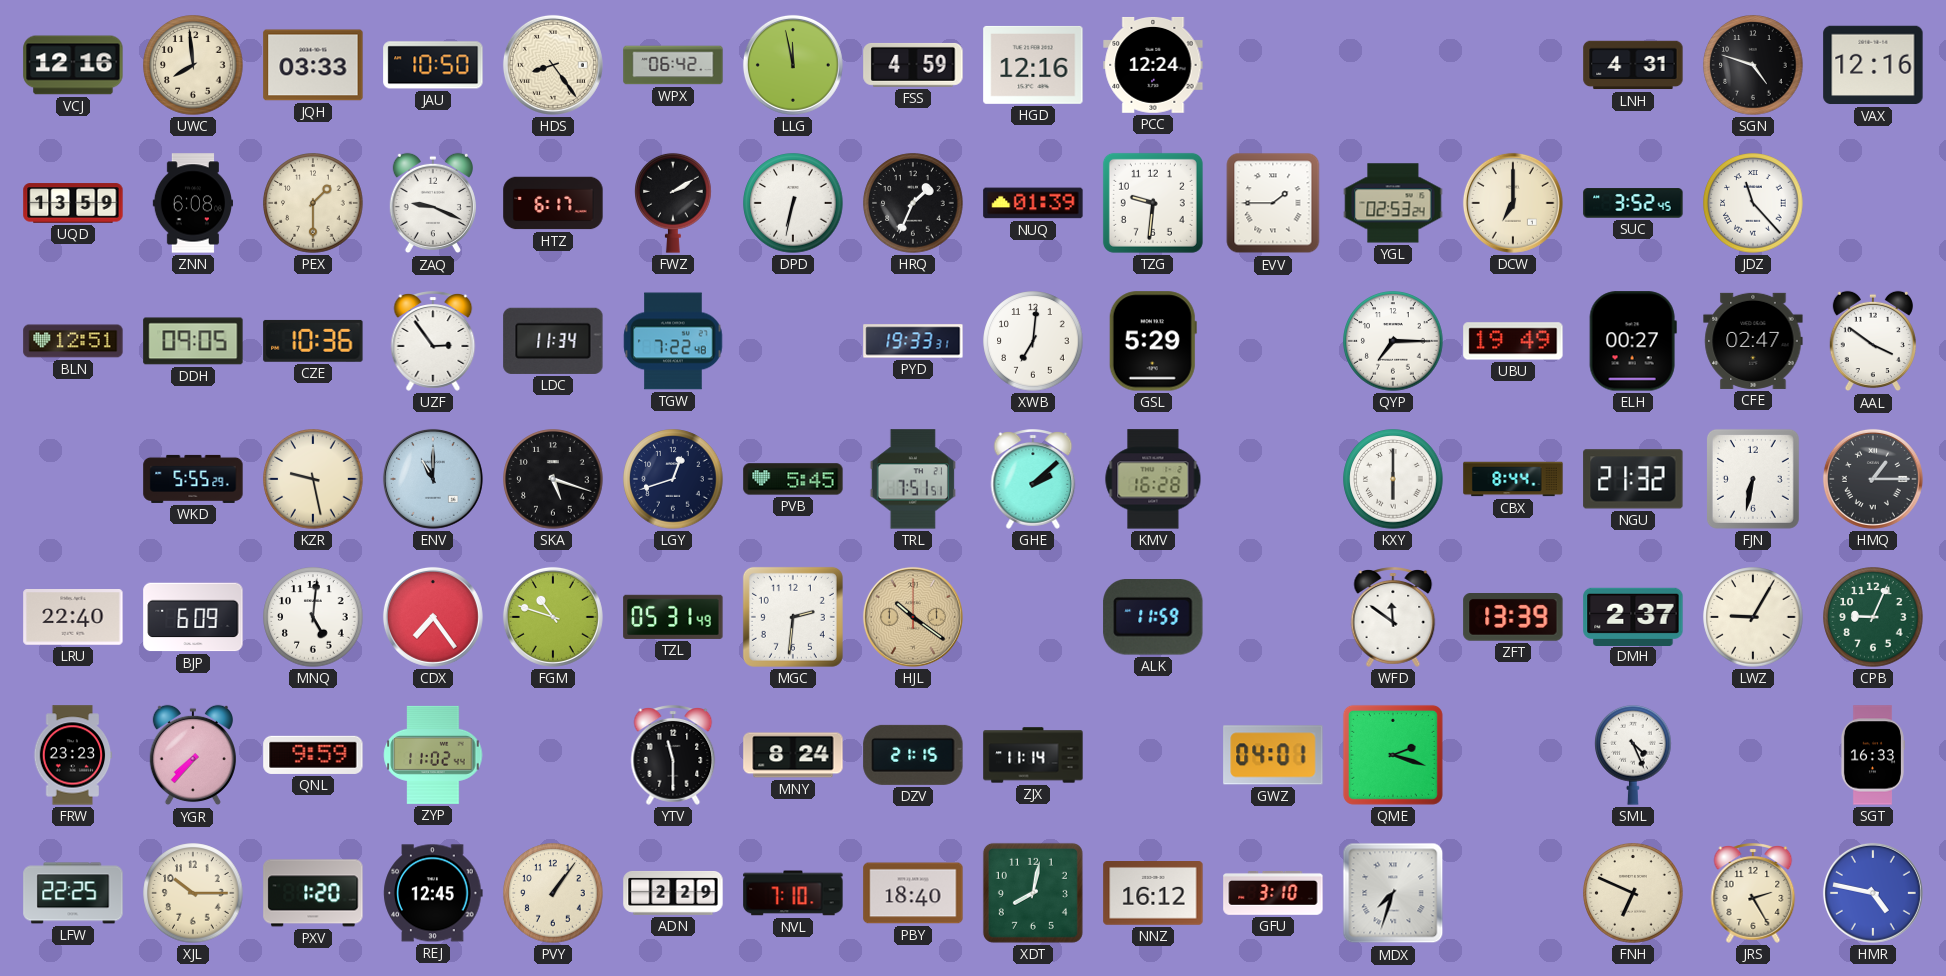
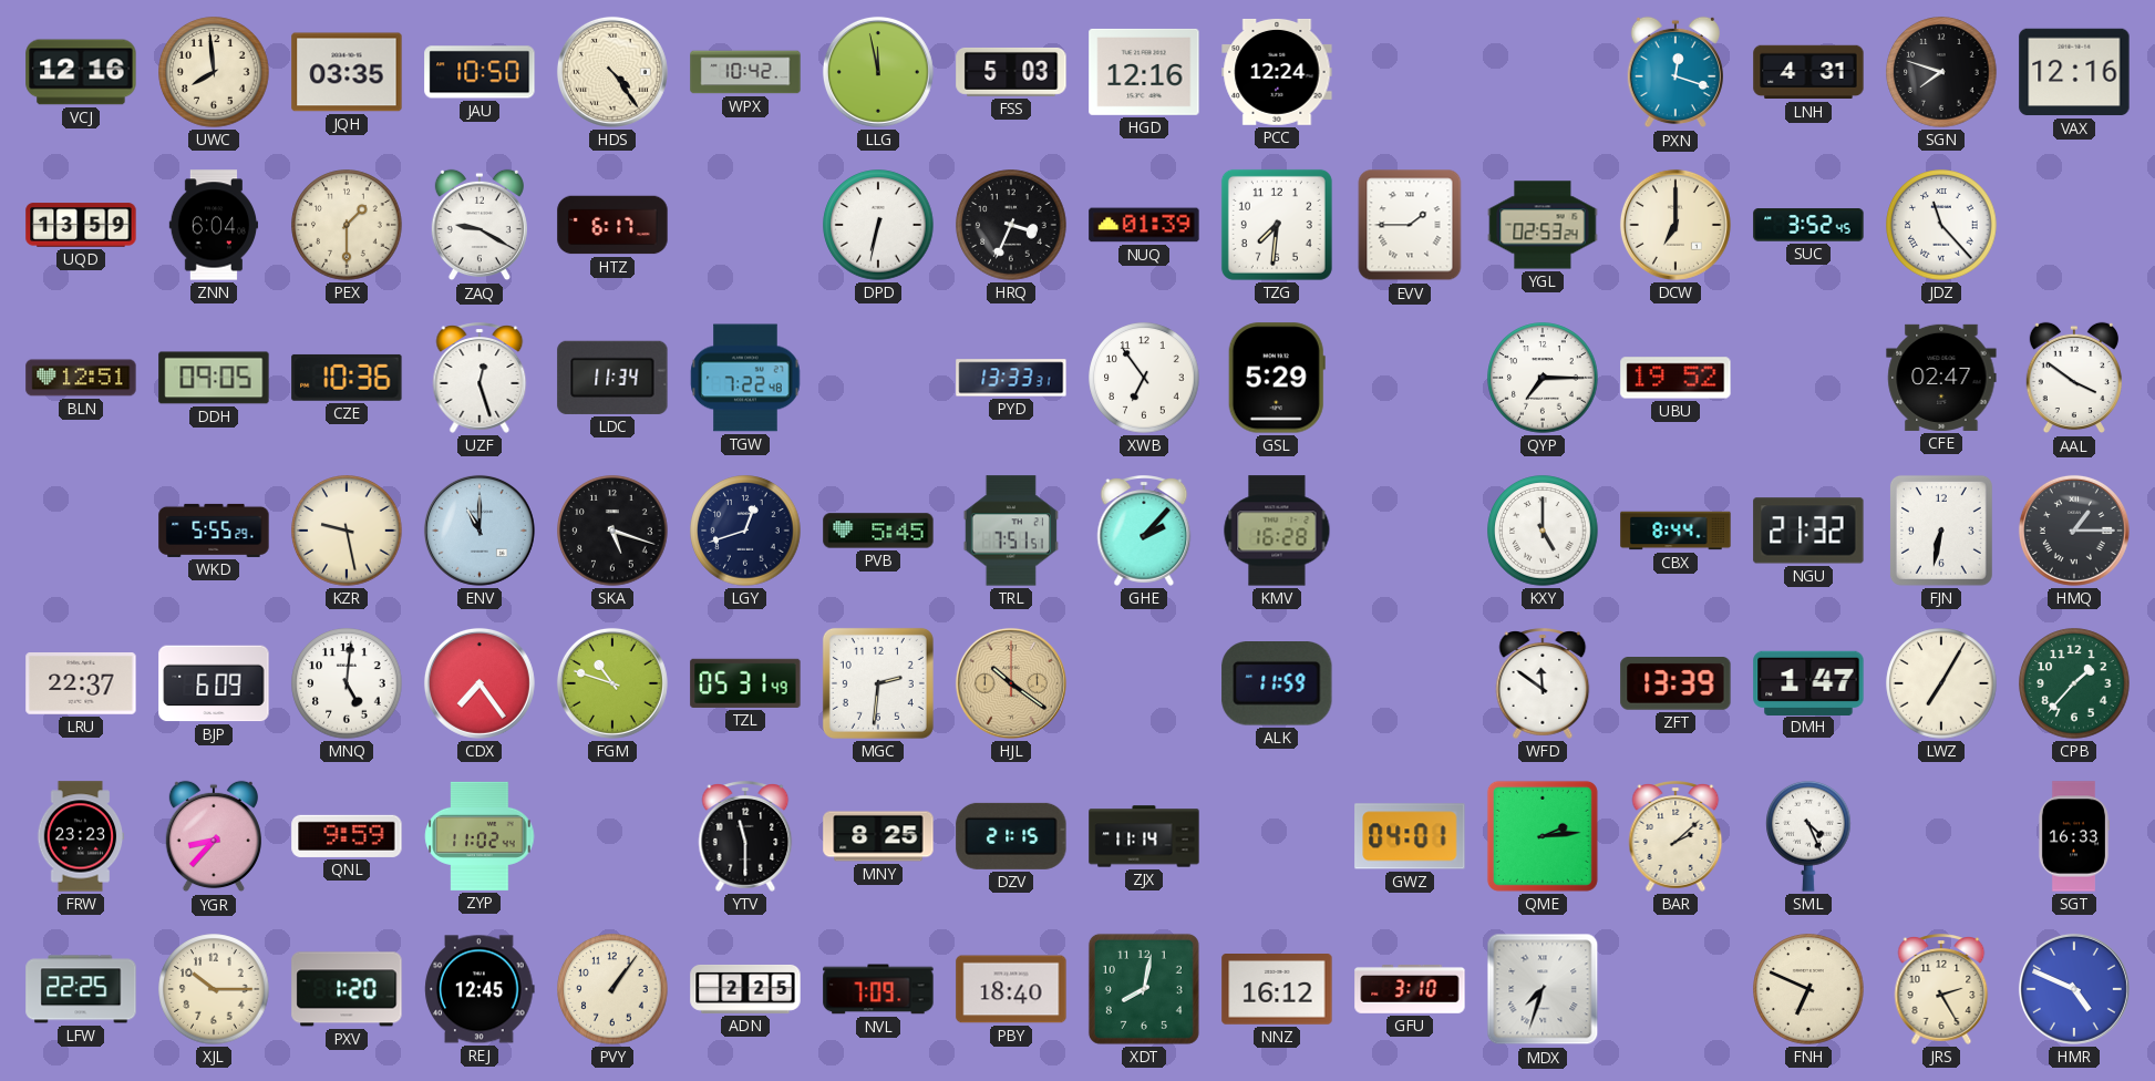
JQH: 03:33 -> 03:35 (347, 72)
HDS: 8:24 -> 4:24 (612, 72)
WPX: 06:42 -> 10:42 (745, 72)
FSS: 4:59 -> 5:03 (1011, 72)
PXN: none -> 12:18 (1675, 72)
SGN: 4:48 -> 7:48 (1941, 72)
ZNN: 6:08 -> 6:04 (213, 225)
ZAQ: 9:19 -> 9:20 (480, 225)
FWZ: 2:10 -> none (673, 203)
HRQ: 1:34 -> 3:34 (1011, 225)
TZG: 9:31 -> 7:31 (1277, 225)
UZF: 2:54 -> 12:27 (480, 378)
PYD: 19:33 -> 13:33 (1011, 378)
XWB: 7:01 -> 6:54 (1144, 378)
UBU: 19:49 -> 19:52 (1675, 378)
ELH: 00:27 -> none (1633, 341)
GHE: 2:08 -> 2:07 (1144, 531)
KXY: 6:00 -> 5:00 (1543, 531)
LRU: 22:40 -> 22:37 (81, 684)
DMH: 2:37 -> 1:47 (1808, 682)
LWZ: 9:05 -> 7:05 (1941, 683)
CPB: 9:04 -> 1:37 (2074, 683)
YGR: 7:37 -> 8:37 (214, 836)
MNY: 8:24 -> 8:25 (878, 836)
QME: 2:18 -> 2:14 (1543, 836)
BAR: none -> 2:08 (1675, 836)
ADN: 2:29 -> 2:25 (745, 989)
NVL: 7:10 -> 7:09 (878, 989)
HMR: 4:47 -> 4:49 (2074, 989)
